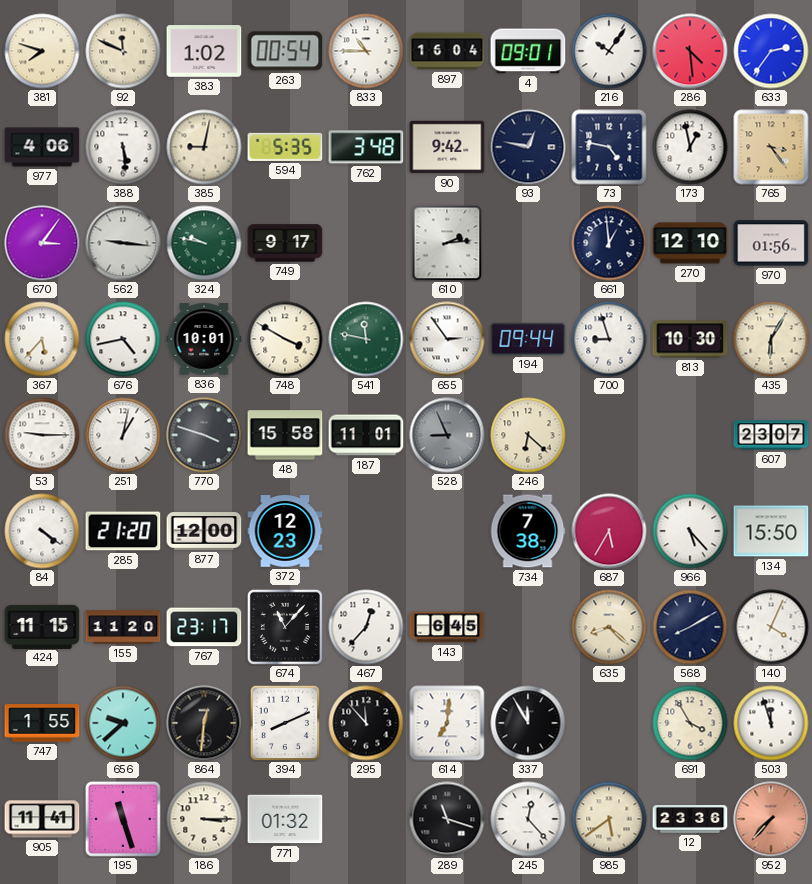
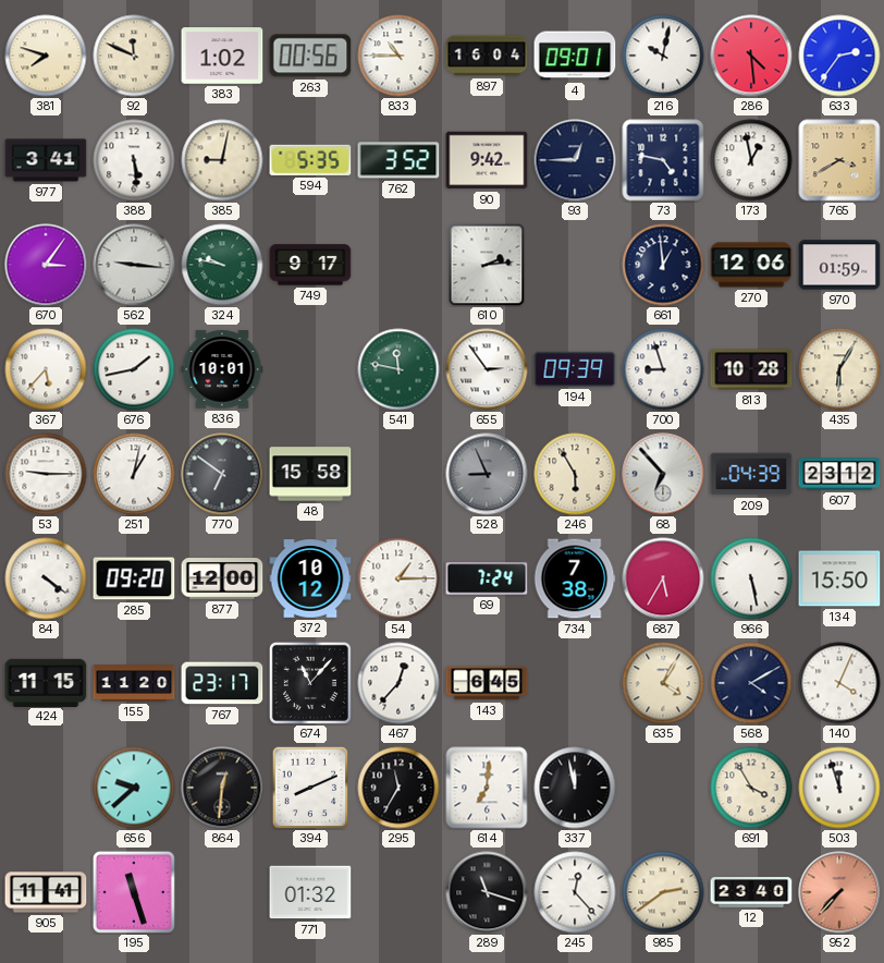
263: 00:54 -> 00:56 (310, 56)
216: 10:06 -> 10:02 (663, 56)
977: 4:06 -> 3:41 (46, 160)
762: 3:48 -> 3:52 (398, 160)
93: 12:47 -> 12:45 (575, 160)
765: 3:24 -> 3:40 (839, 160)
270: 12:10 -> 12:06 (751, 265)
970: 01:56 -> 01:59 (839, 265)
676: 4:43 -> 1:43 (134, 369)
748: 3:50 -> none (285, 339)
194: 09:44 -> 09:39 (575, 369)
813: 10:30 -> 10:28 (751, 369)
770: 3:48 -> 6:51 (222, 474)
187: 11:01 -> none (366, 435)
246: 6:22 -> 5:55 (575, 474)
68: none -> 6:53 (663, 474)
209: none -> 04:39 (751, 474)
607: 23:07 -> 23:12 (839, 474)
285: 21:20 -> 09:20 (134, 578)
372: 12:23 -> 10:12 (310, 578)
54: none -> 1:15 (398, 578)
69: none -> 7:24 (487, 578)
966: 5:23 -> 5:28 (751, 578)
635: 8:22 -> 4:05 (663, 683)
568: 8:10 -> 4:10 (751, 683)
747: 1:55 -> none (42, 723)
295: 11:53 -> 11:35 (398, 788)
337: 11:55 -> 11:58 (575, 788)
186: 3:15 -> none (204, 819)
985: 5:39 -> 2:39 (663, 892)
12: 23:36 -> 23:40 (751, 892)
